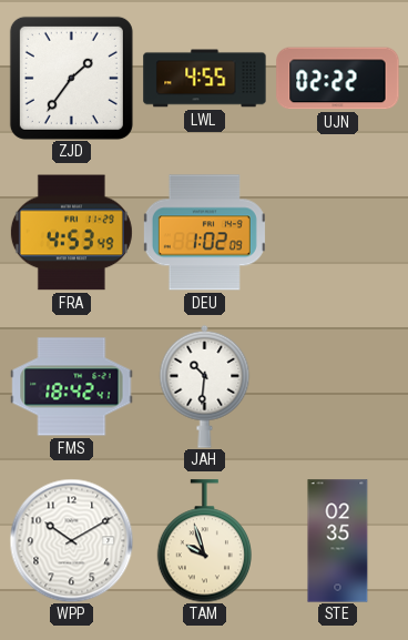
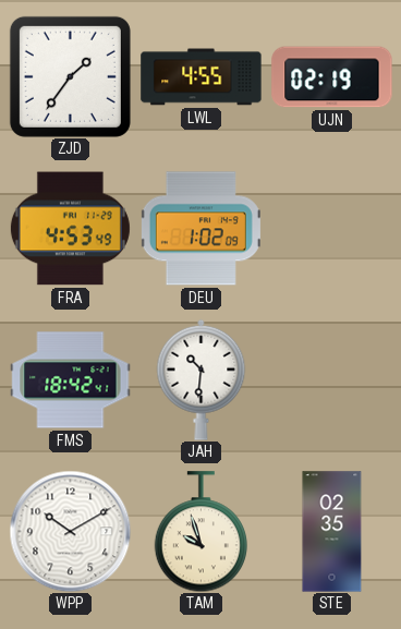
UJN: 02:22 -> 02:19 (332, 77)
